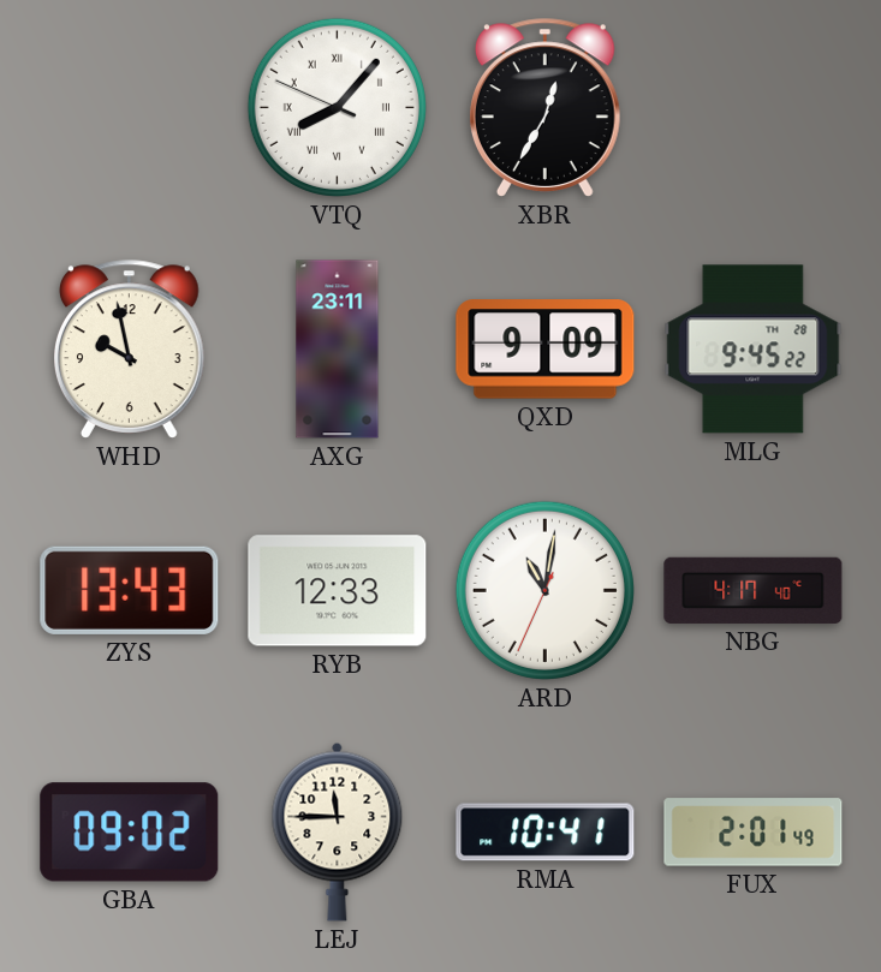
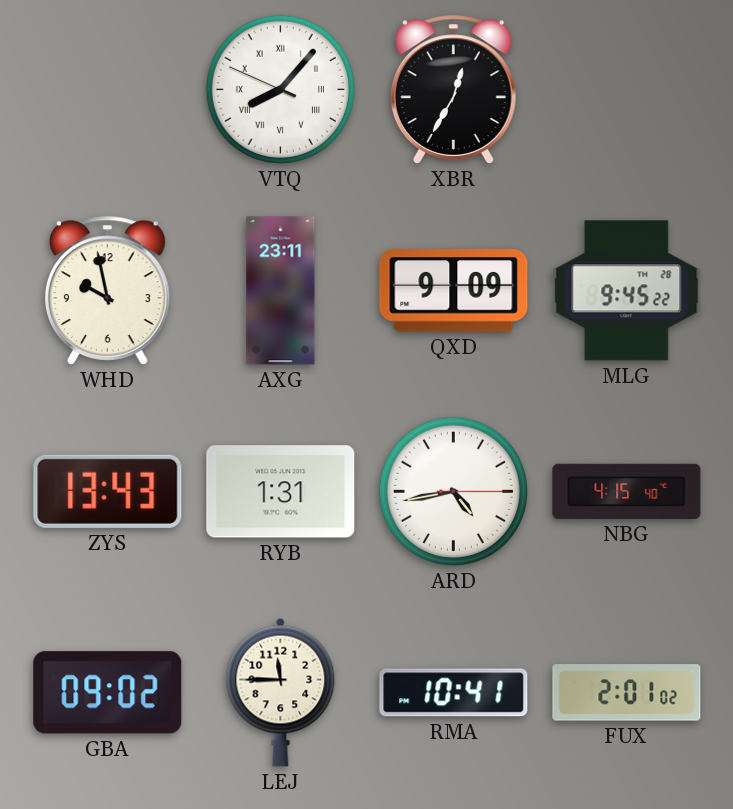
RYB: 12:33 -> 1:31 (281, 492)
ARD: 11:01 -> 4:43 (453, 491)
NBG: 4:17 -> 4:15 (627, 491)
FUX: 2:01:49 -> 2:01:02 (627, 693)
